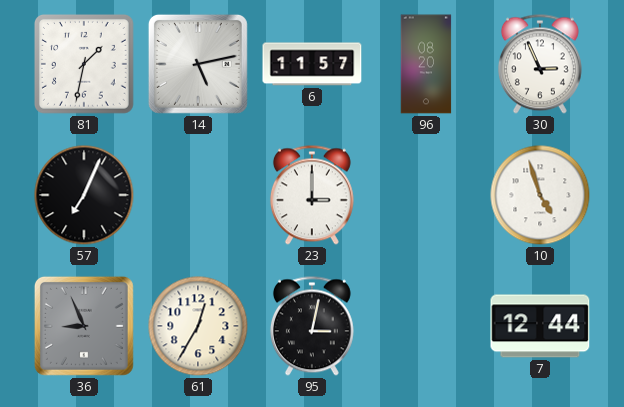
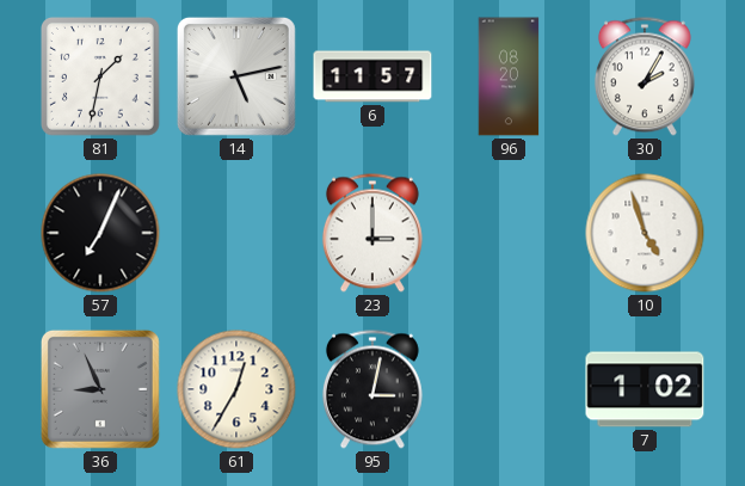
30: 2:56 -> 2:05 (645, 76)
7: 12:44 -> 1:02 (645, 389)
